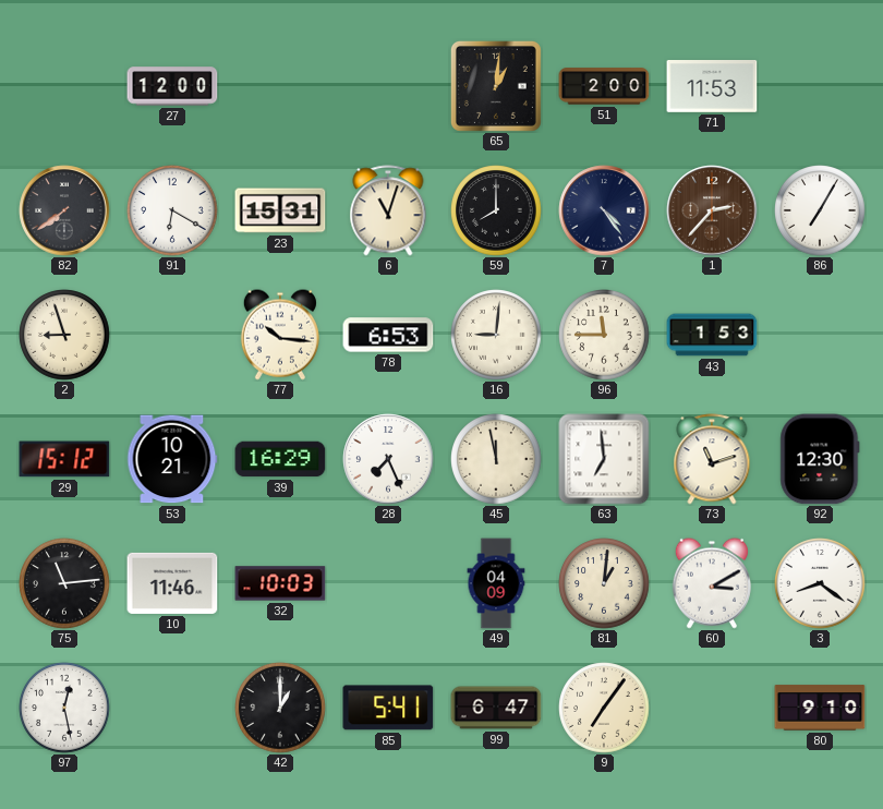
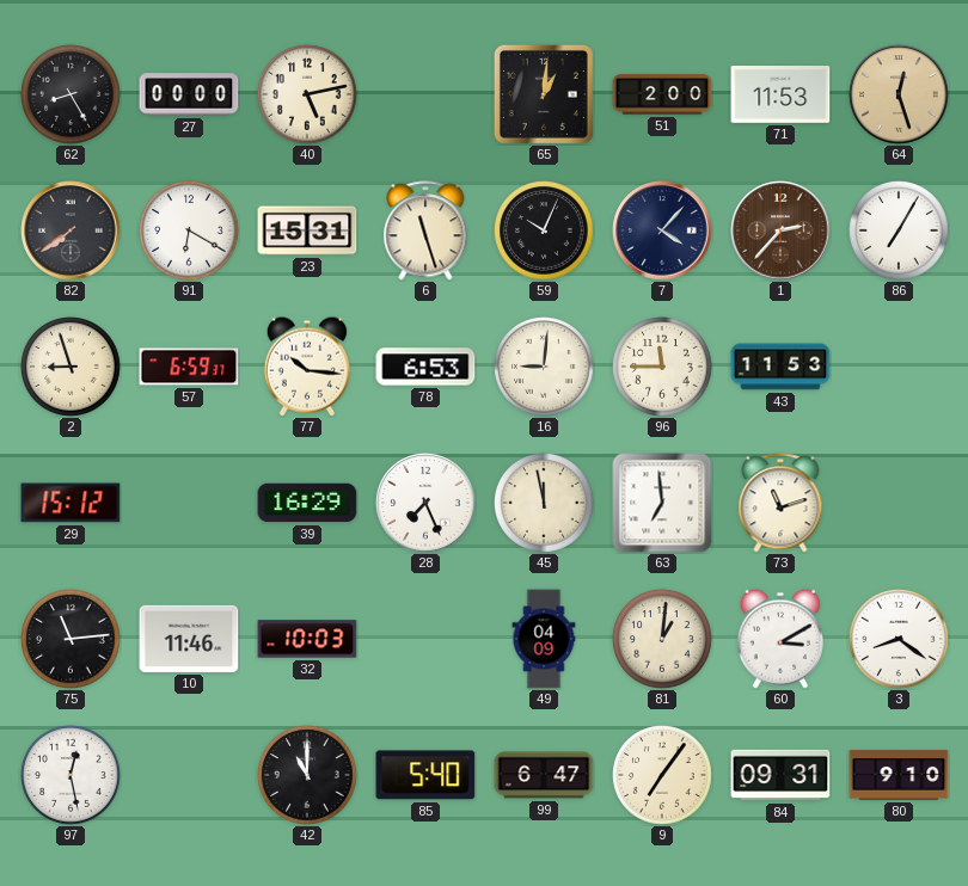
62: none -> 8:25 (71, 94)
27: 12:00 -> 00:00 (189, 94)
40: none -> 5:13 (307, 94)
64: none -> 12:27 (899, 94)
6: 11:03 -> 11:27 (425, 230)
59: 8:00 -> 10:04 (544, 230)
7: 4:24 -> 4:07 (662, 230)
57: none -> 6:59 (189, 367)
43: 1:53 -> 11:53 (780, 367)
53: 10:21 -> none (172, 459)
92: 12:30 -> none (820, 459)
42: 1:00 -> 11:00 (307, 775)
85: 5:41 -> 5:40 (425, 775)
84: none -> 09:31 (780, 775)
